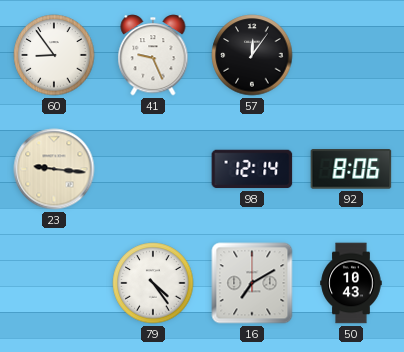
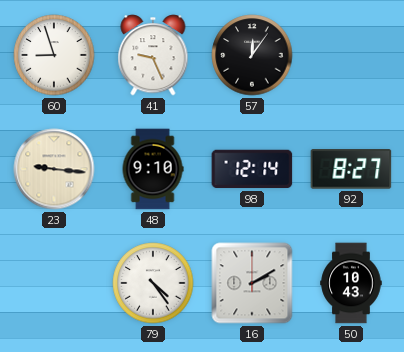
60: 8:54 -> 8:57 (54, 55)
48: none -> 9:10 (153, 169)
92: 8:06 -> 8:27 (351, 169)
16: 7:10 -> 2:10 (252, 283)
